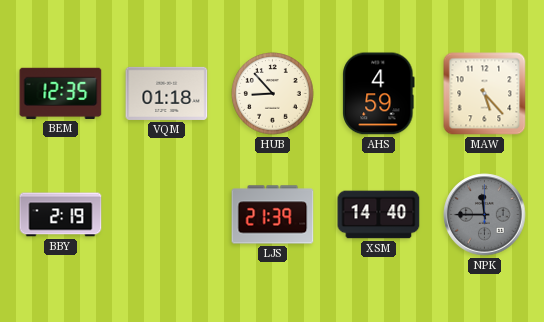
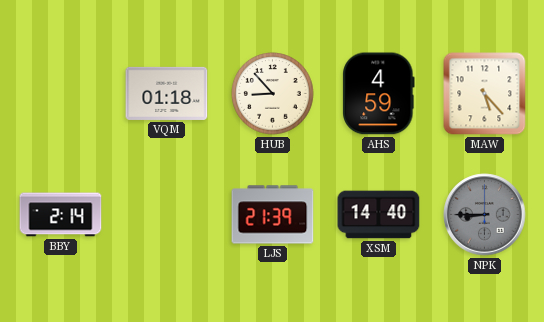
BEM: 12:35 -> none (61, 93)
BBY: 2:19 -> 2:14 (61, 215)
NPK: 11:45 -> 8:45 (485, 215)
